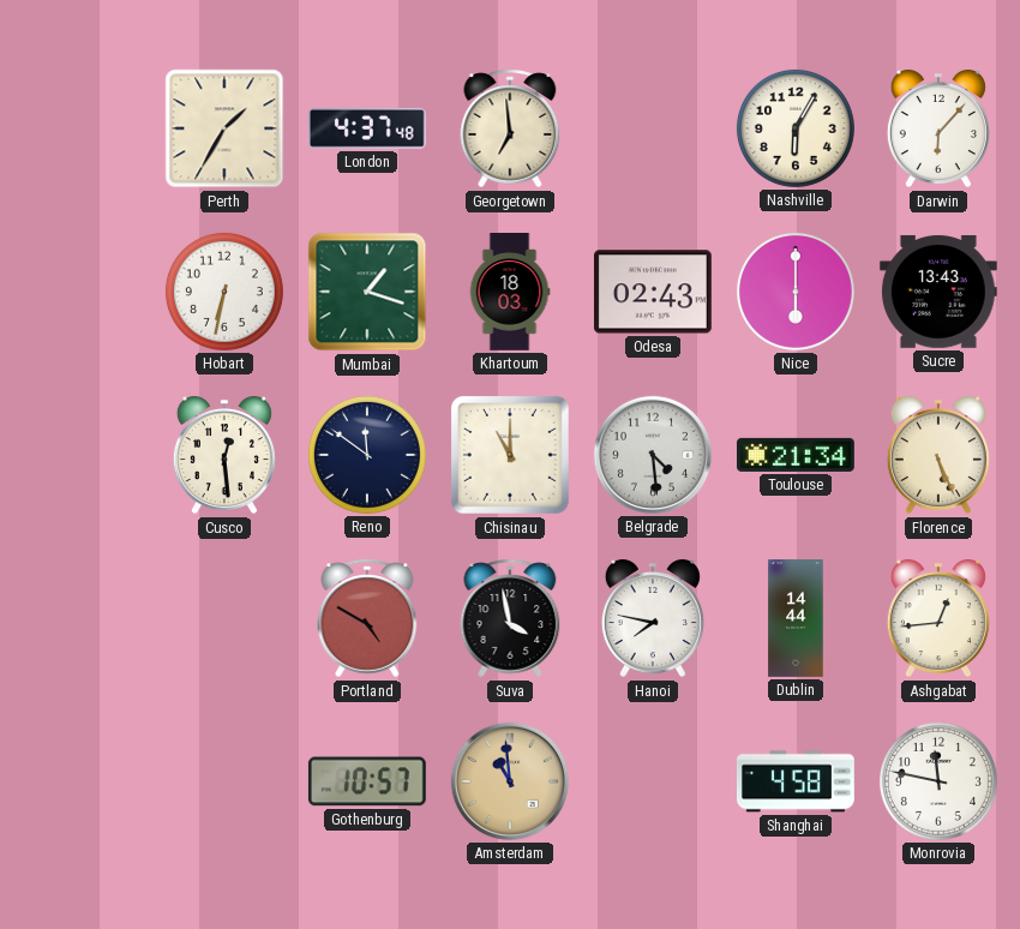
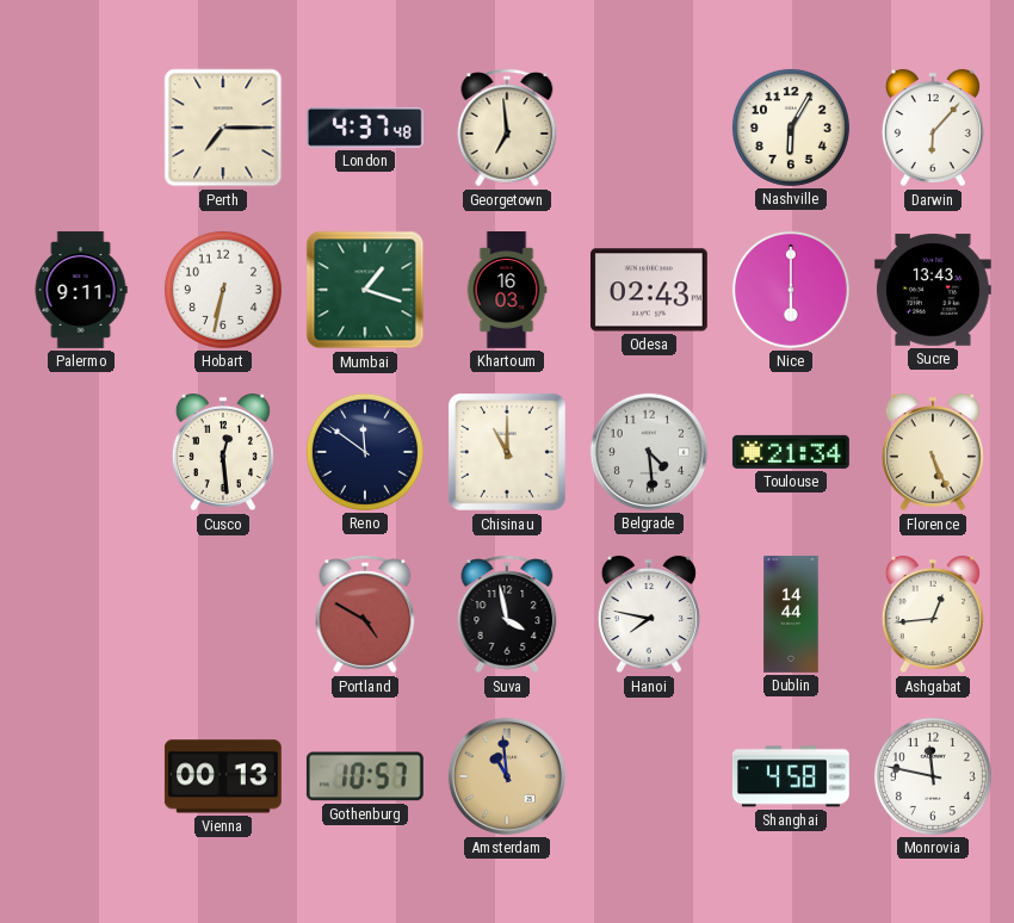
Perth: 1:35 -> 7:15 (223, 128)
Palermo: none -> 9:11 (81, 291)
Khartoum: 18:03 -> 16:03 (507, 291)
Vienna: none -> 00:13 (223, 776)
